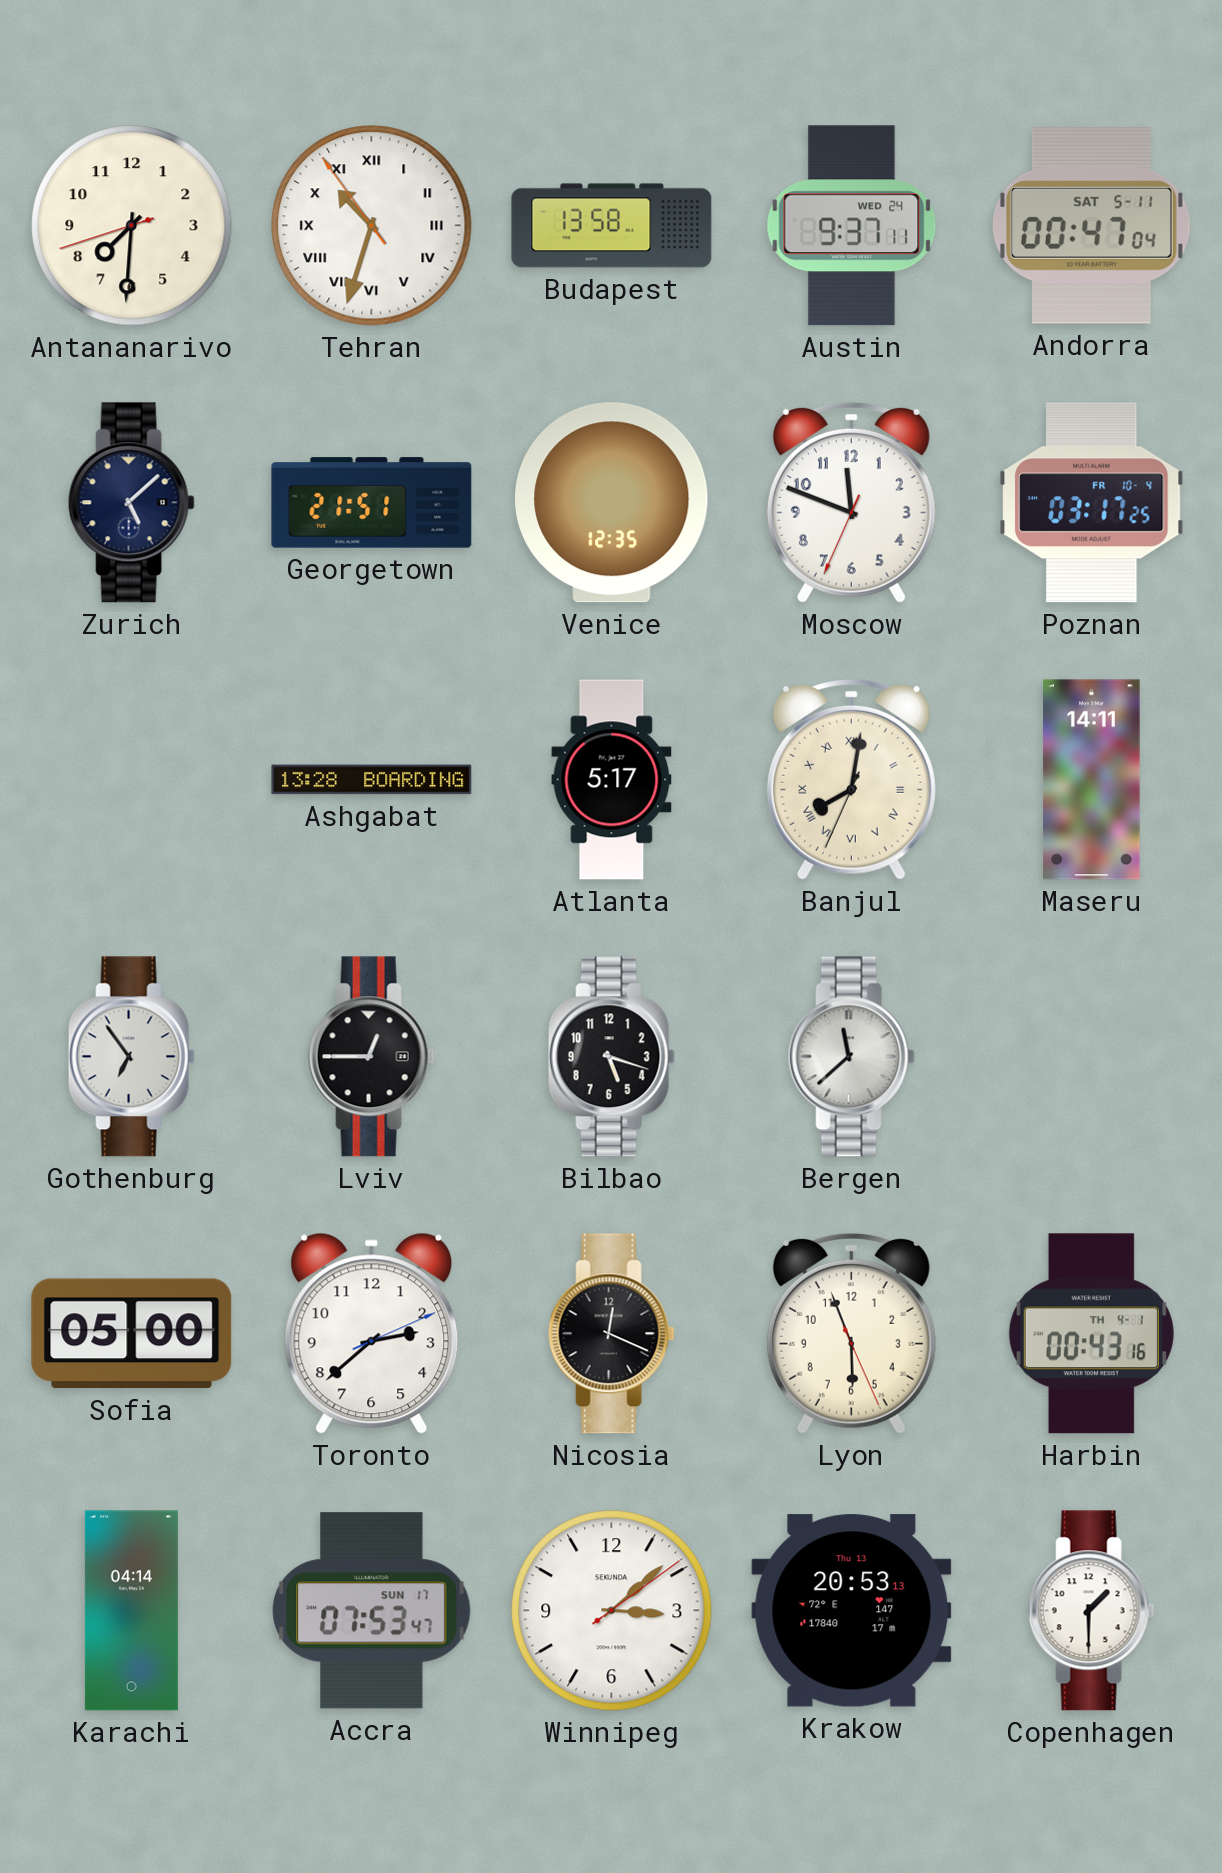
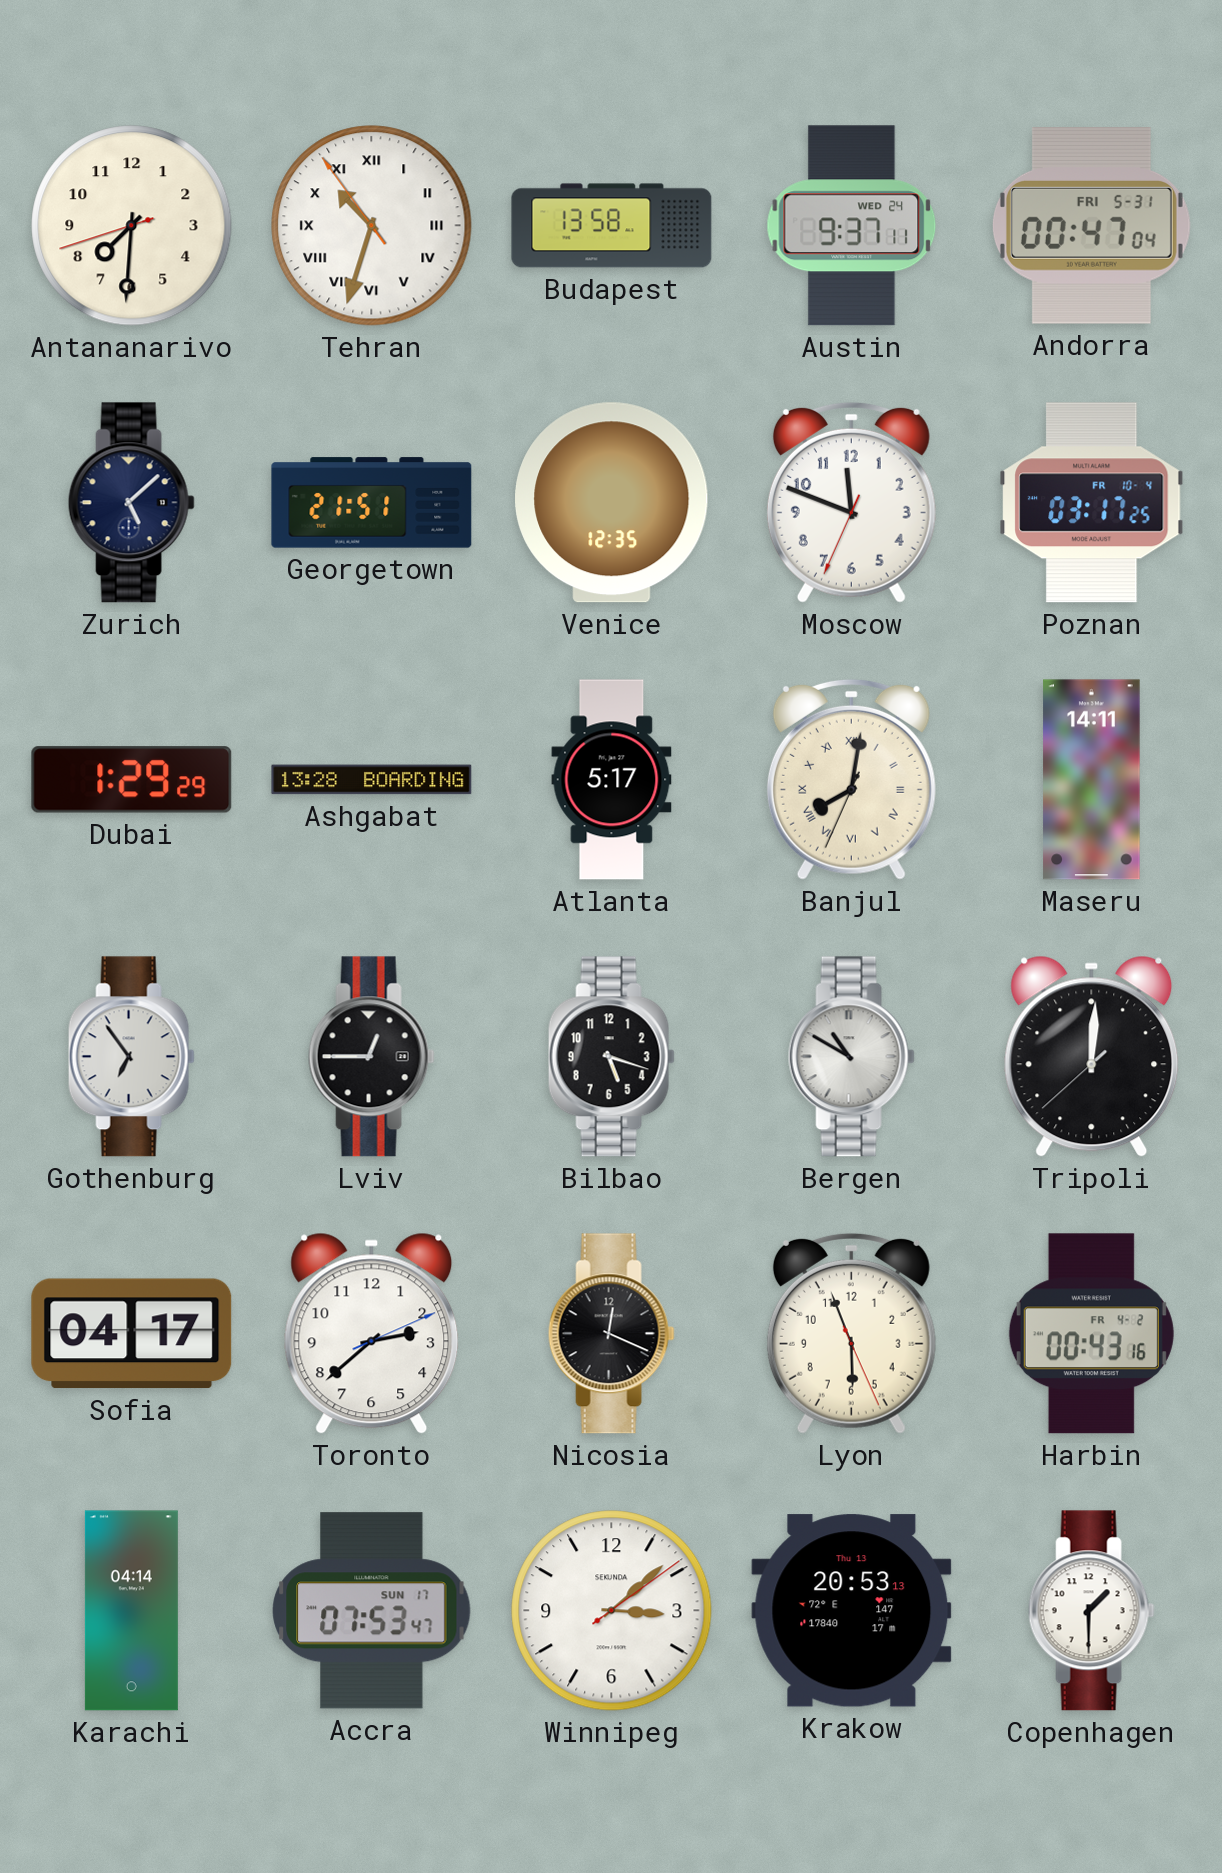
Andorra date: SAT 5-11 -> FRI 5-31 (1091, 226)
Dubai: none -> 1:29 (132, 780)
Bergen: 11:38 -> 10:50 (851, 1057)
Tripoli: none -> 12:00 (1092, 1056)
Sofia: 05:00 -> 04:17 (132, 1334)
Harbin date: TH 4-1 -> FR 4-2 (1091, 1334)
